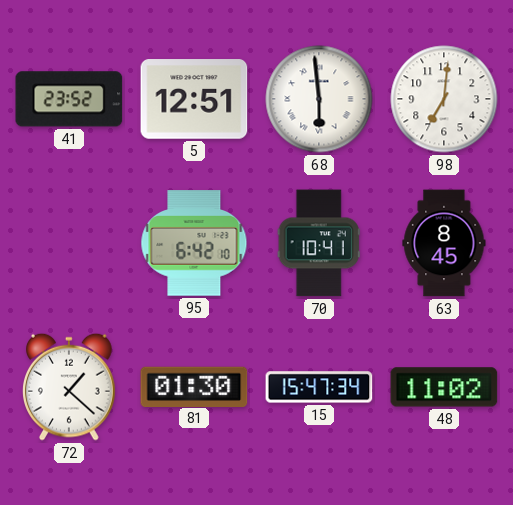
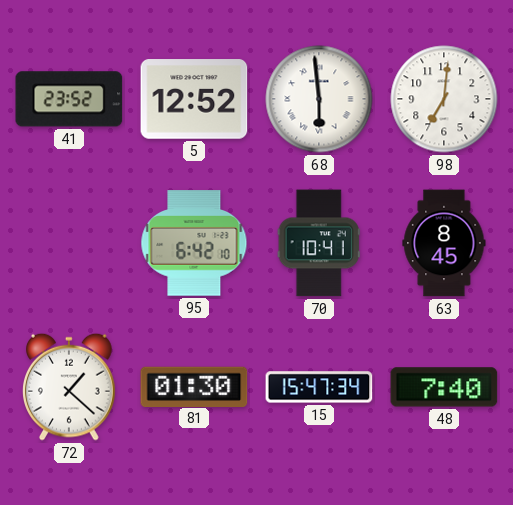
5: 12:51 -> 12:52 (194, 99)
48: 11:02 -> 7:40 (444, 387)
